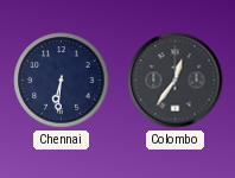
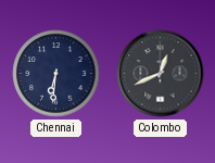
Colombo: 12:36 -> 12:41 (161, 74)
